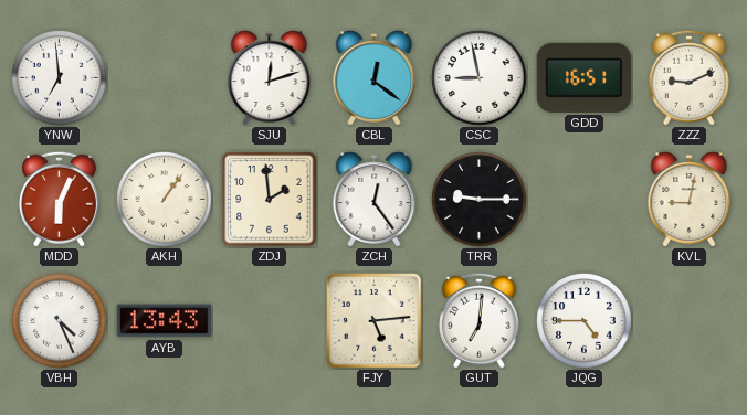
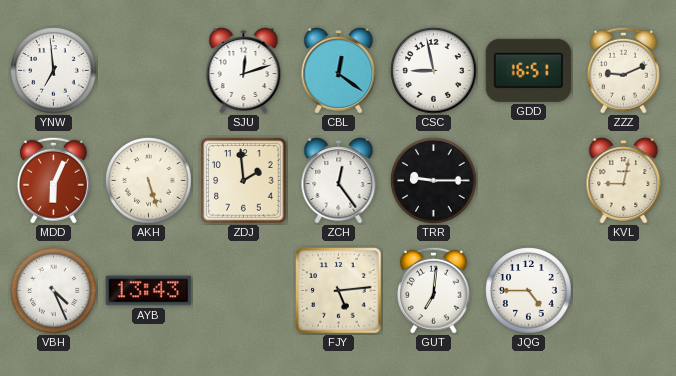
AKH: 1:06 -> 5:27 (149, 181)
